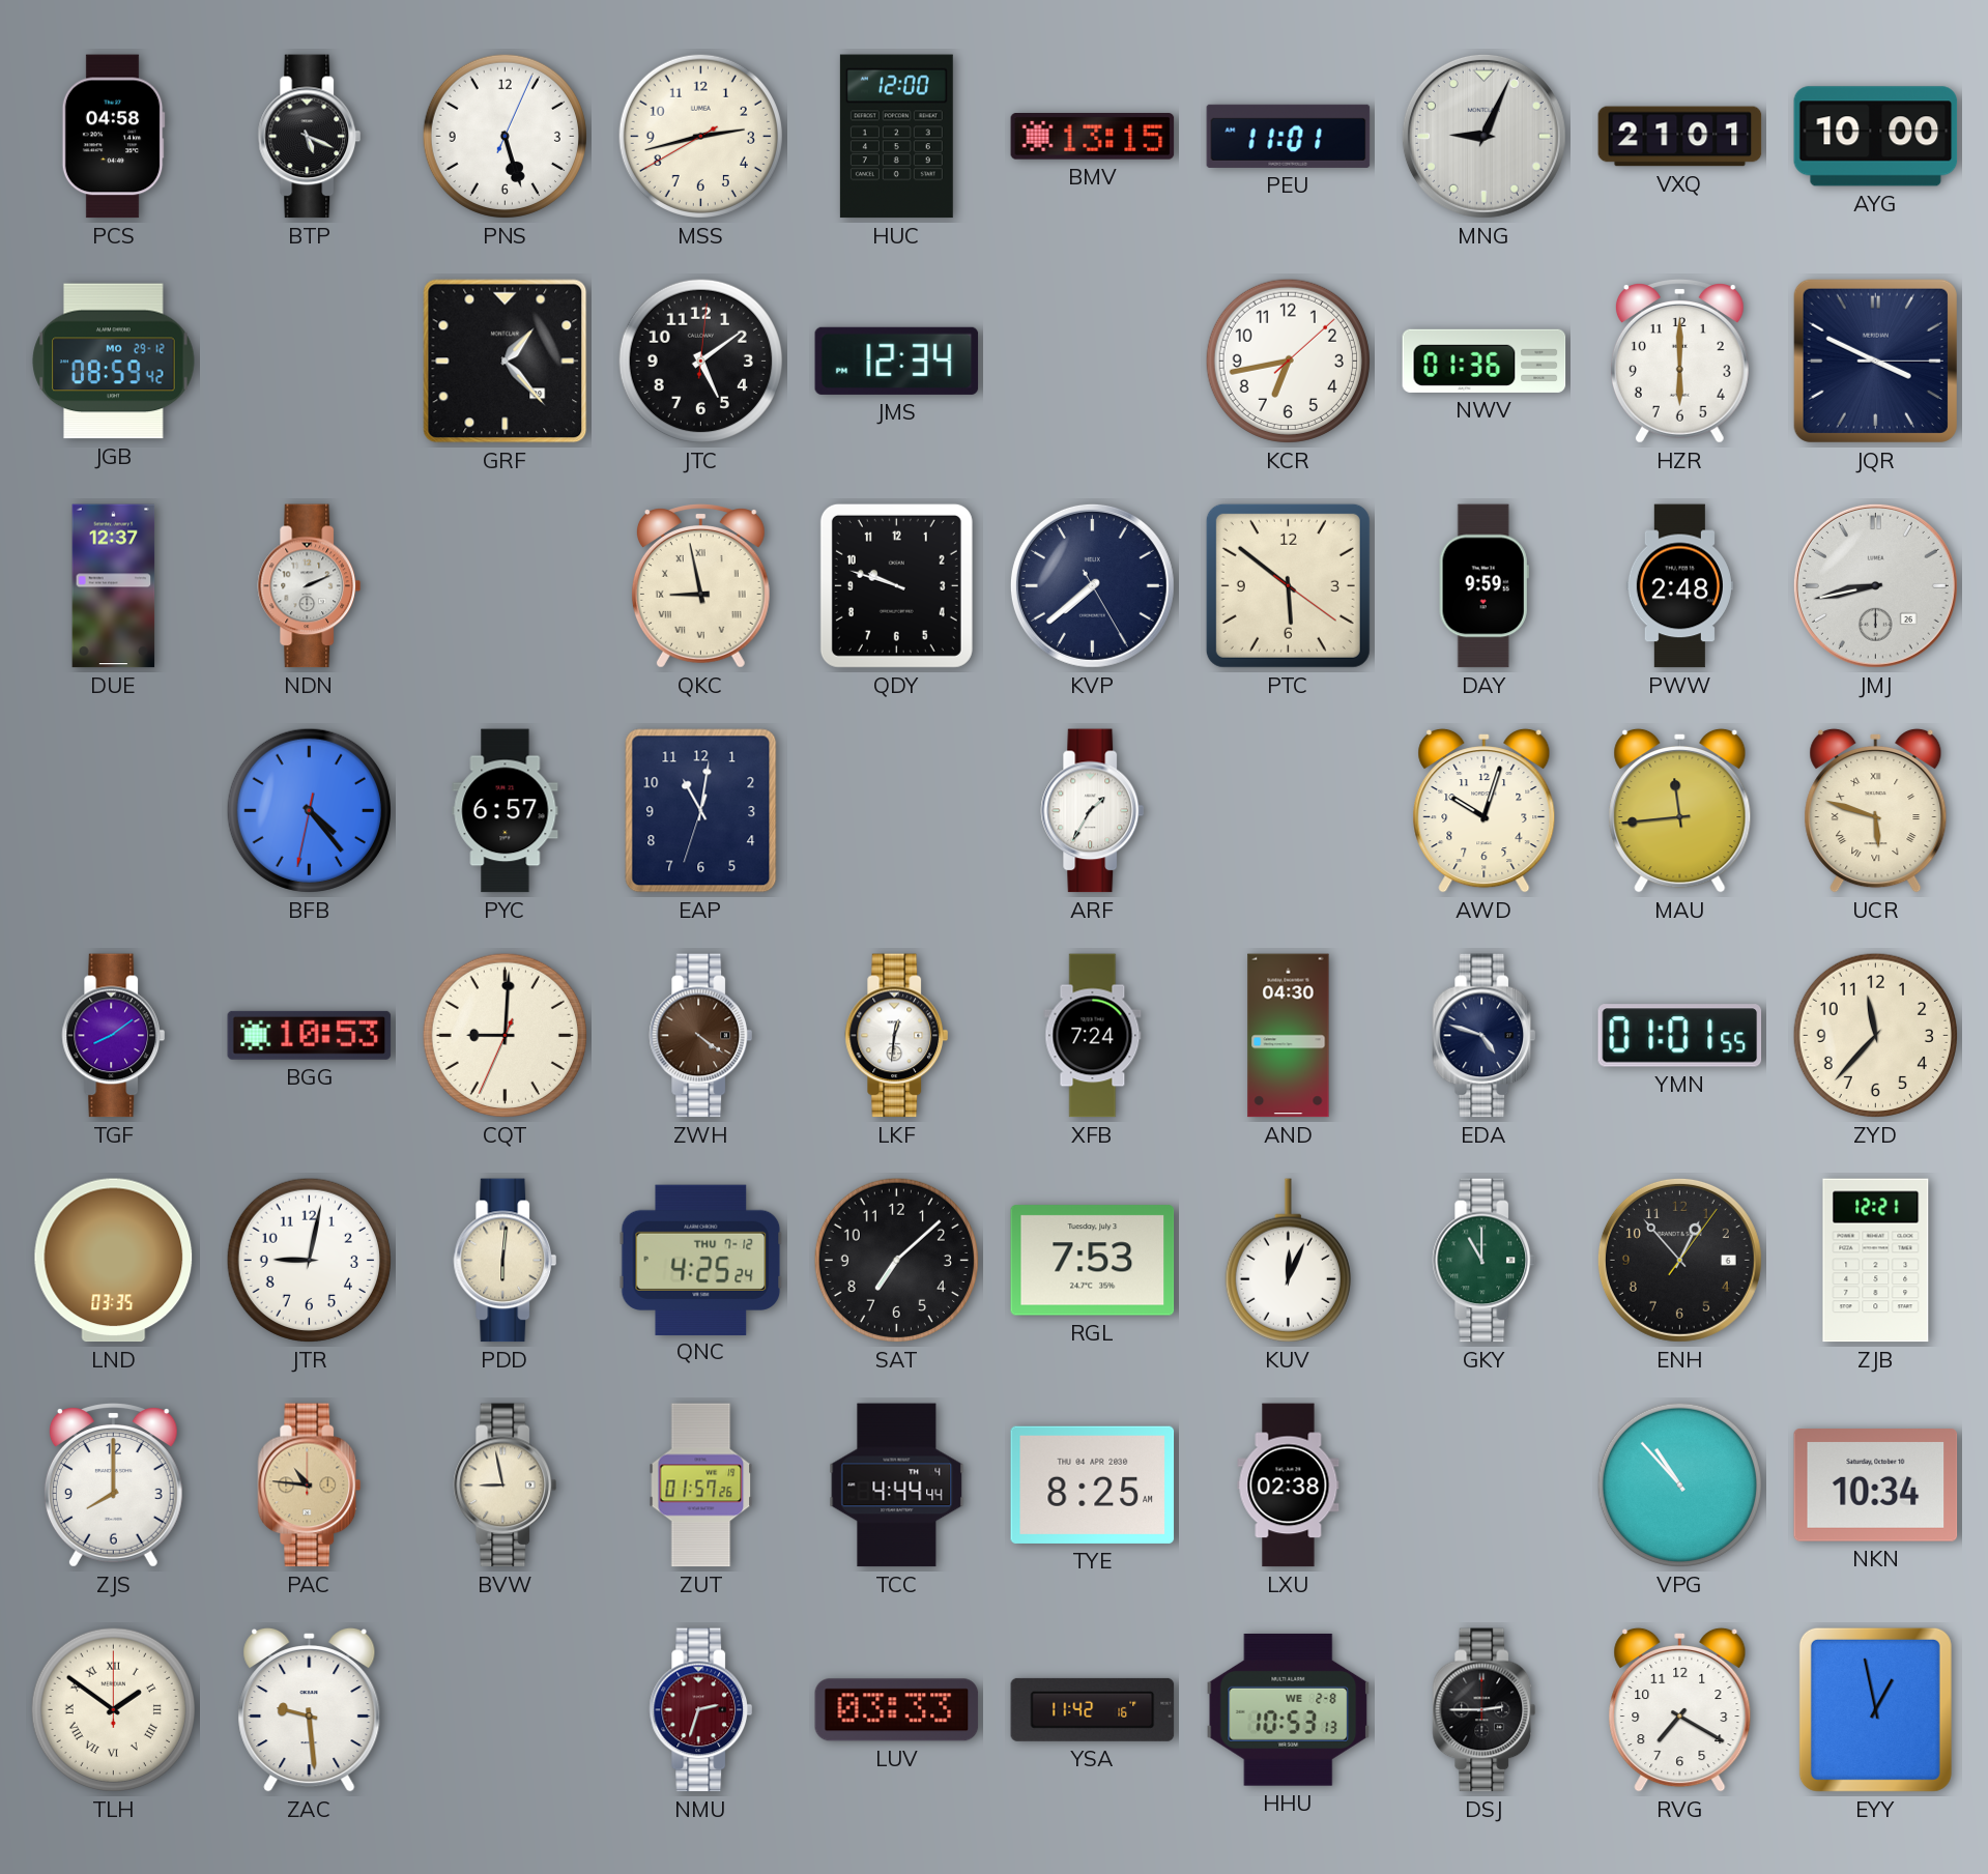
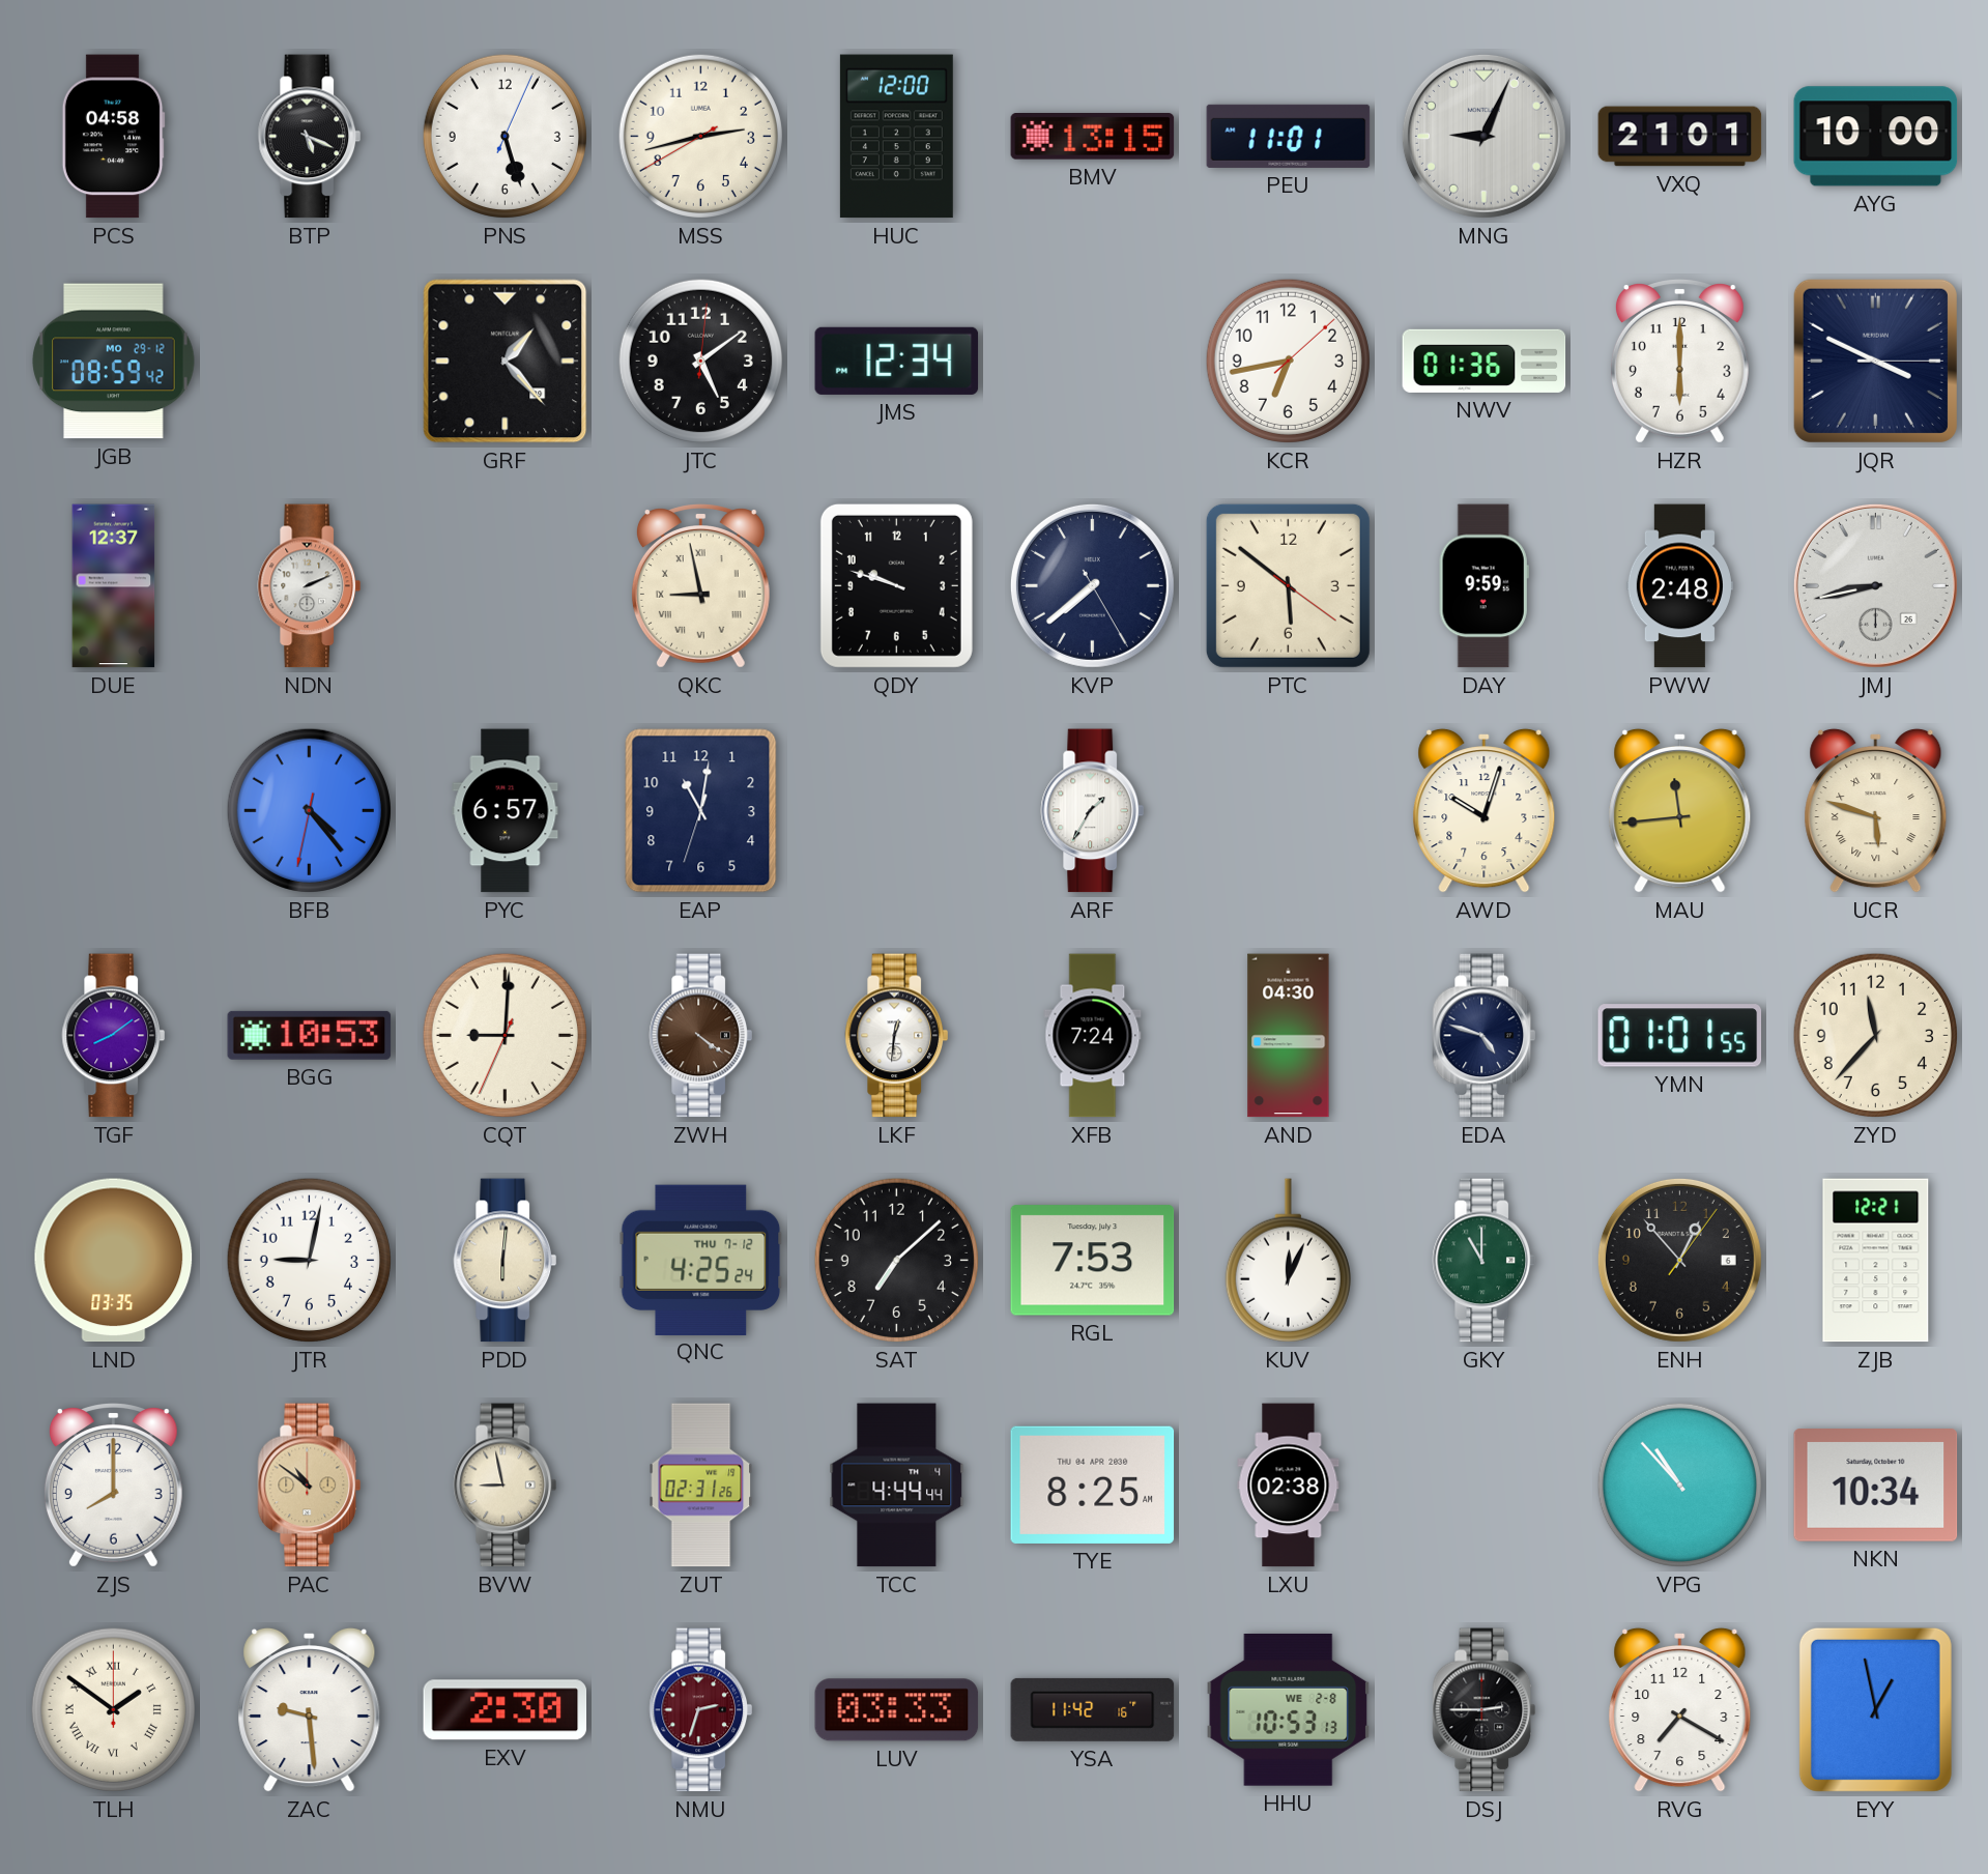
PAC: 10:46 -> 10:51 (310, 1486)
ZUT: 01:57 -> 02:31 (701, 1486)
EXV: none -> 2:30 (506, 1710)
